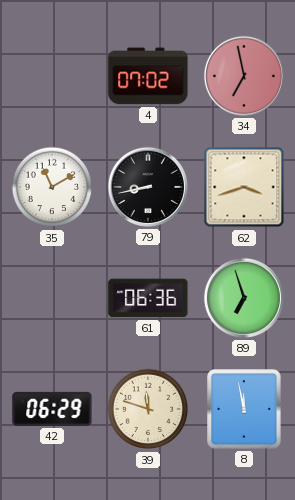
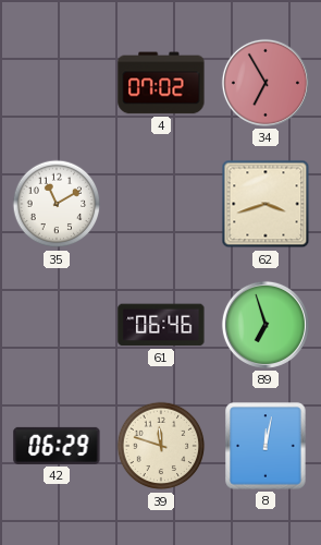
34: 6:58 -> 6:55 (266, 83)
79: 8:43 -> none (148, 187)
61: 06:36 -> 06:46 (161, 325)
8: 11:58 -> 12:02 (266, 446)
